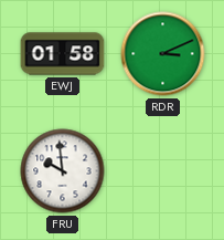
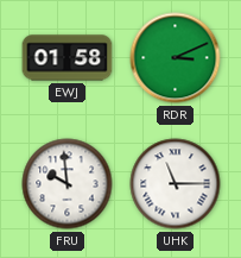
UHK: none -> 11:15 (176, 184)
